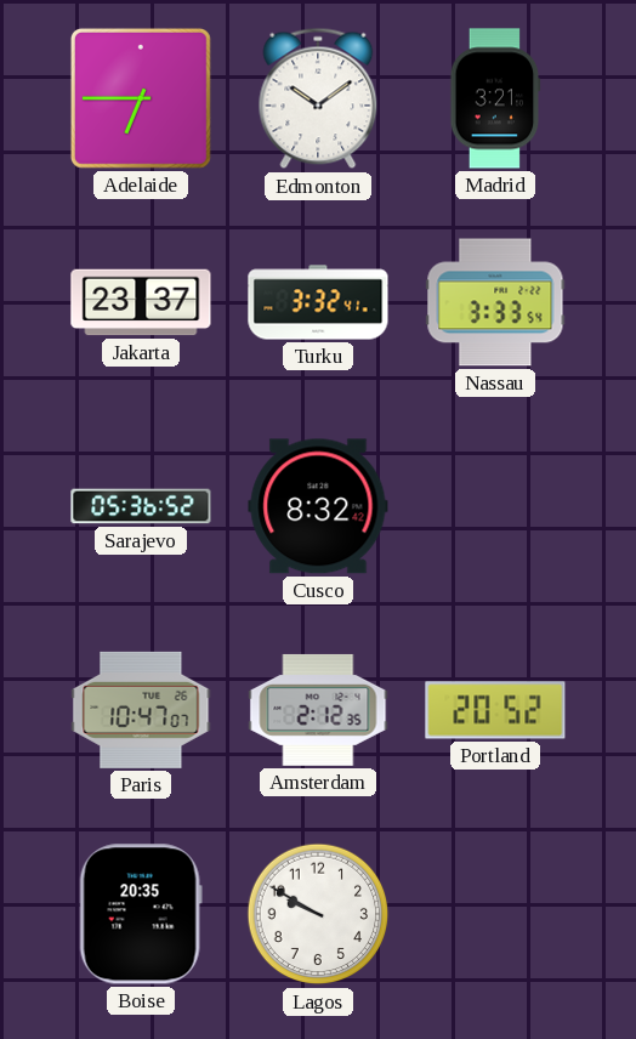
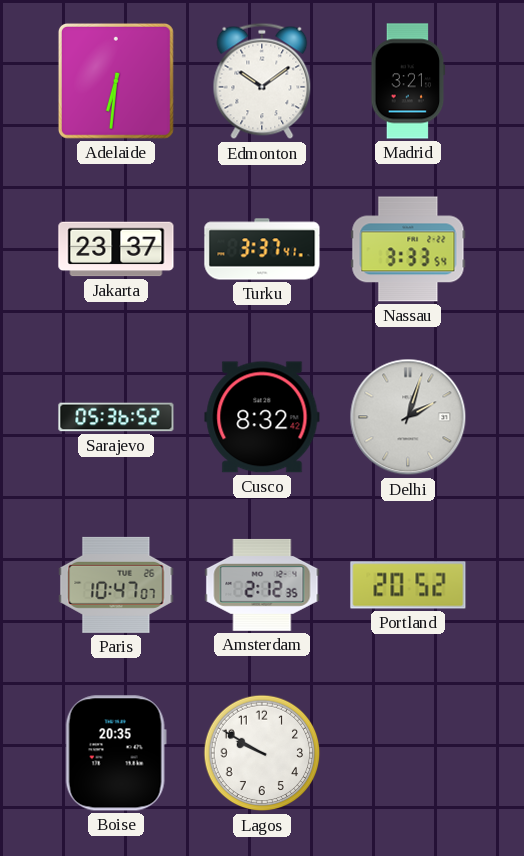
Adelaide: 6:45 -> 6:31 (116, 81)
Turku: 3:32 -> 3:37 (262, 249)
Delhi: none -> 2:03 (408, 417)
